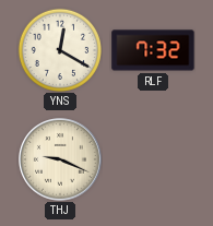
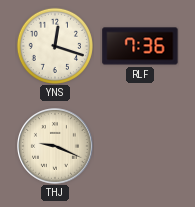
YNS: 12:20 -> 12:18 (54, 45)
RLF: 7:32 -> 7:36 (140, 46)
